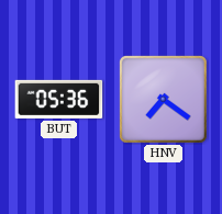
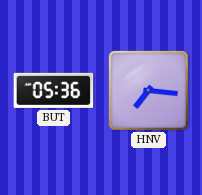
HNV: 7:21 -> 7:16 (149, 91)
